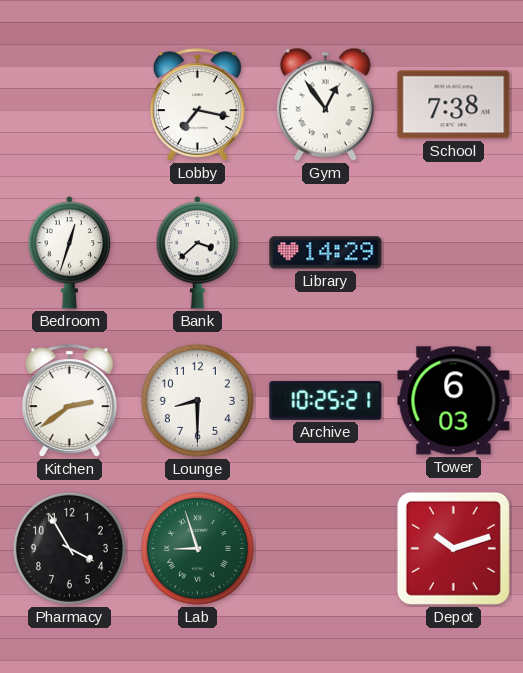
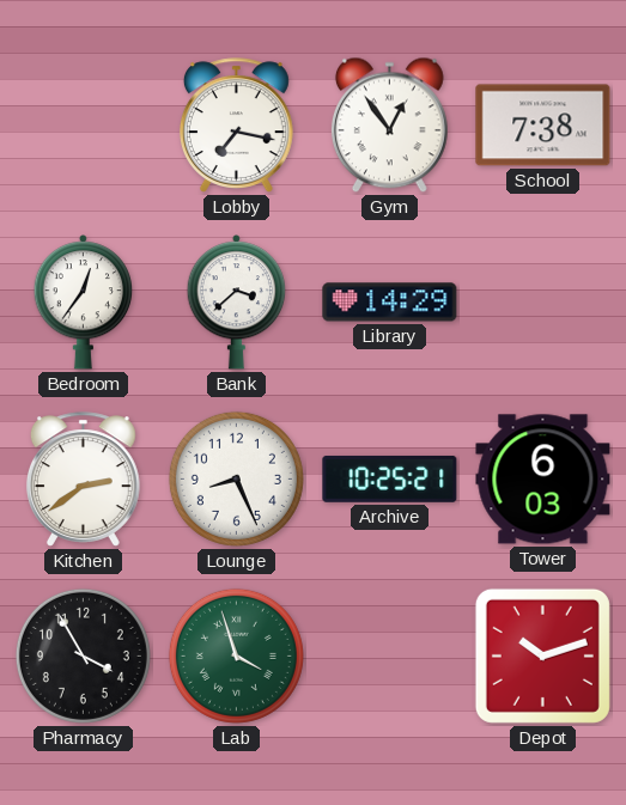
Bedroom: 12:33 -> 12:36 (84, 303)
Lounge: 8:30 -> 8:26 (236, 478)
Lab: 8:57 -> 3:57 (236, 655)
